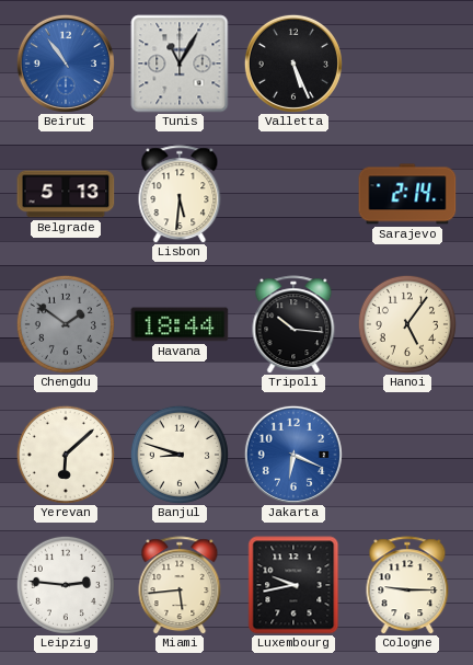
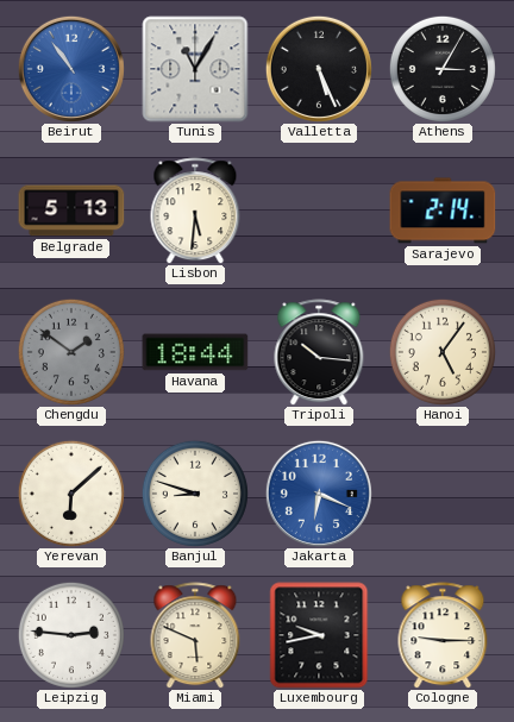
Athens: none -> 3:05 (443, 69)
Miami: 5:44 -> 5:49 (195, 635)
